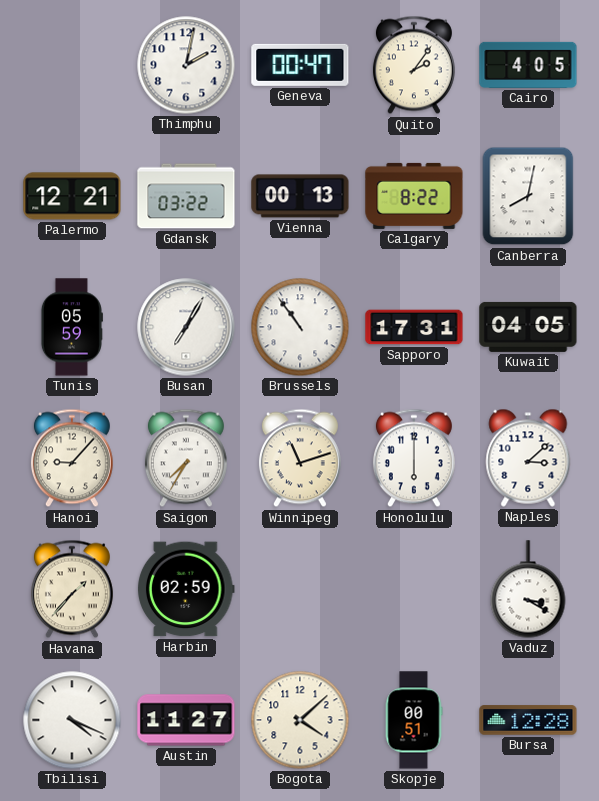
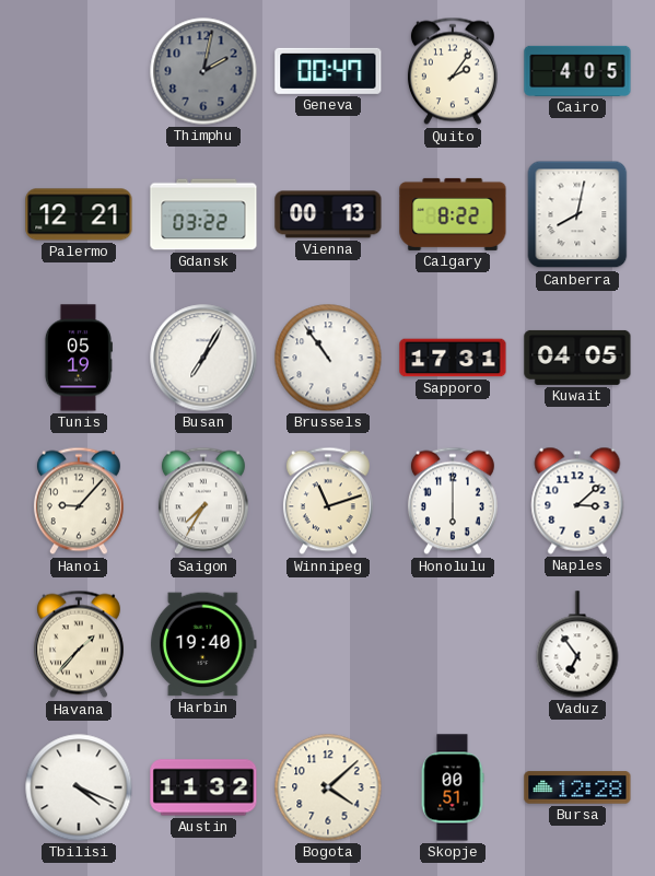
Thimphu dial: white -> grey (203, 71)
Tunis: 05:59 -> 05:19 (78, 358)
Harbin: 02:59 -> 19:40 (203, 644)
Vaduz: 3:20 -> 6:54 (577, 644)
Austin: 11:27 -> 11:32 (203, 787)
